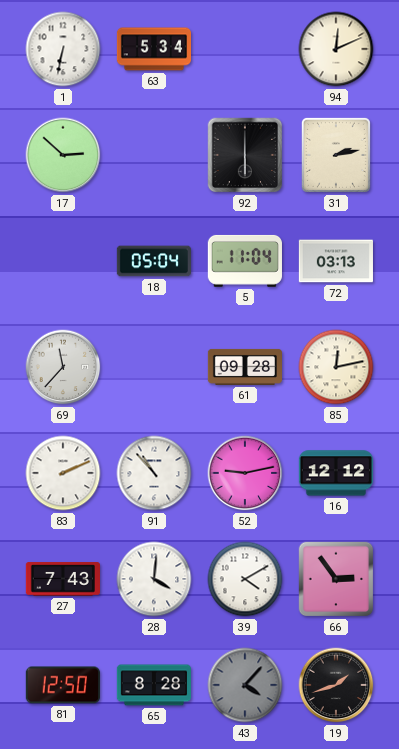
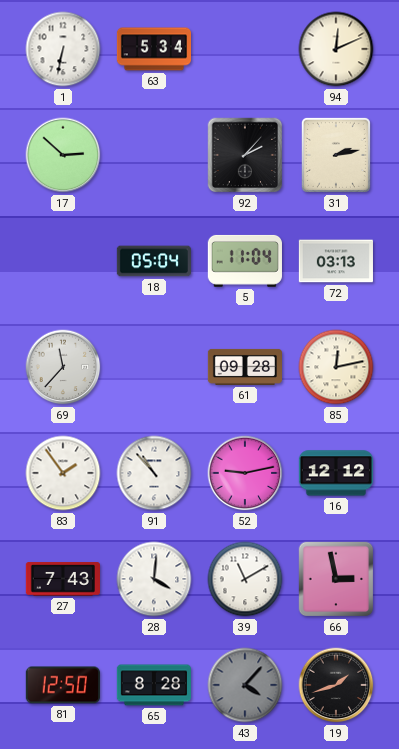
92: 6:00 -> 2:07 (245, 155)
83: 2:11 -> 1:54 (63, 473)
39: 4:10 -> 11:10 (245, 579)
66: 2:54 -> 2:58 (336, 579)
